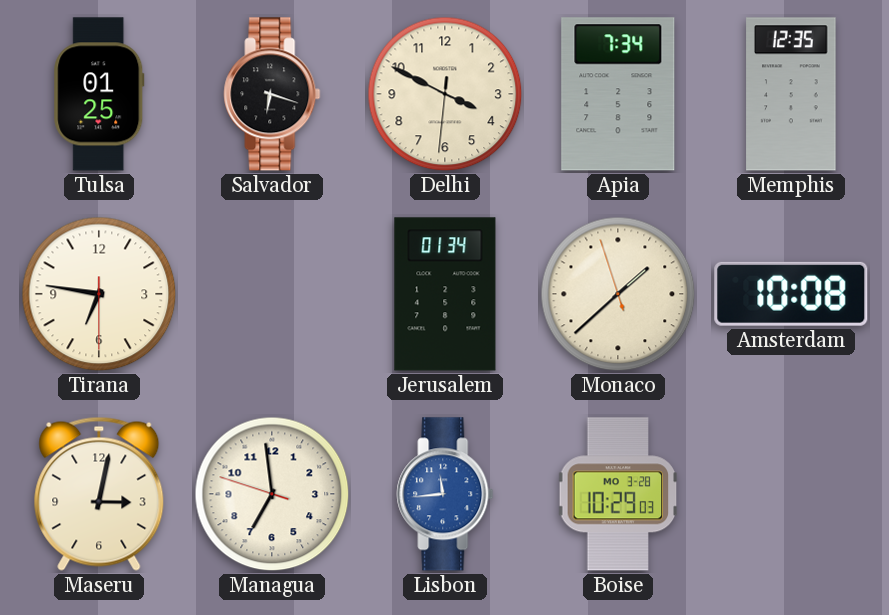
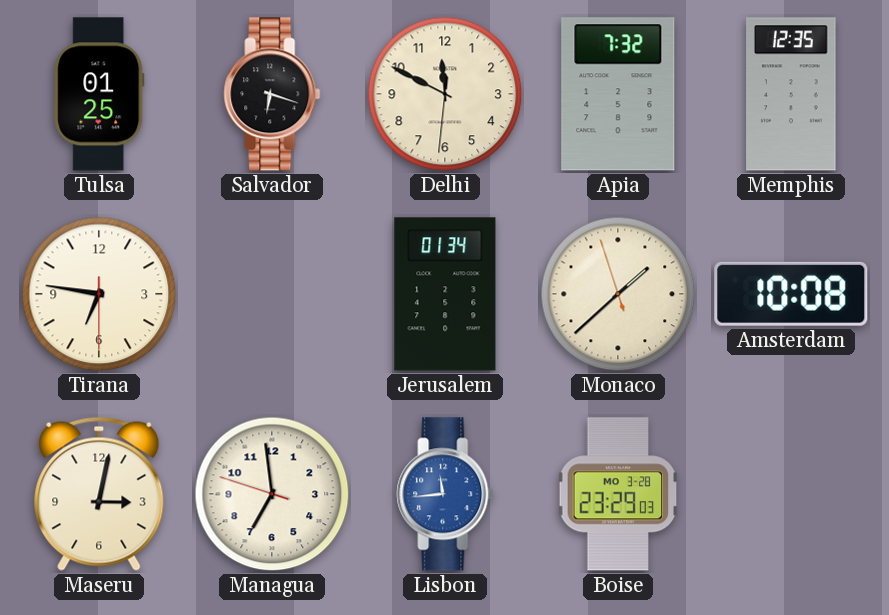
Delhi: 3:49 -> 11:49 (445, 94)
Apia: 7:34 -> 7:32 (618, 94)
Boise: 10:29 -> 23:29 (618, 494)
